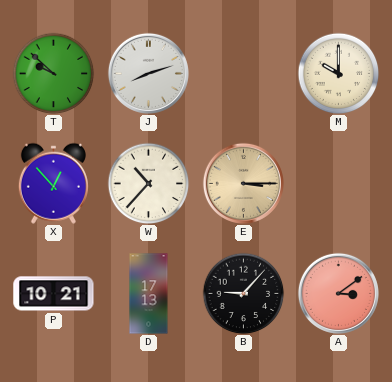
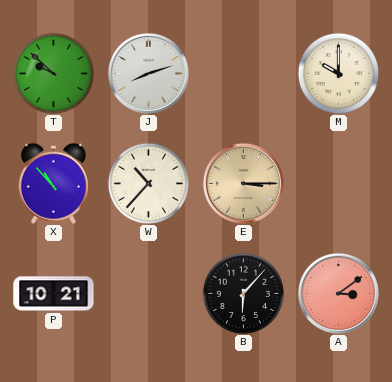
X: 12:53 -> 10:53 (53, 183)
D: 17:13 -> none (149, 294)
B: 9:07 -> 6:07 (243, 293)
